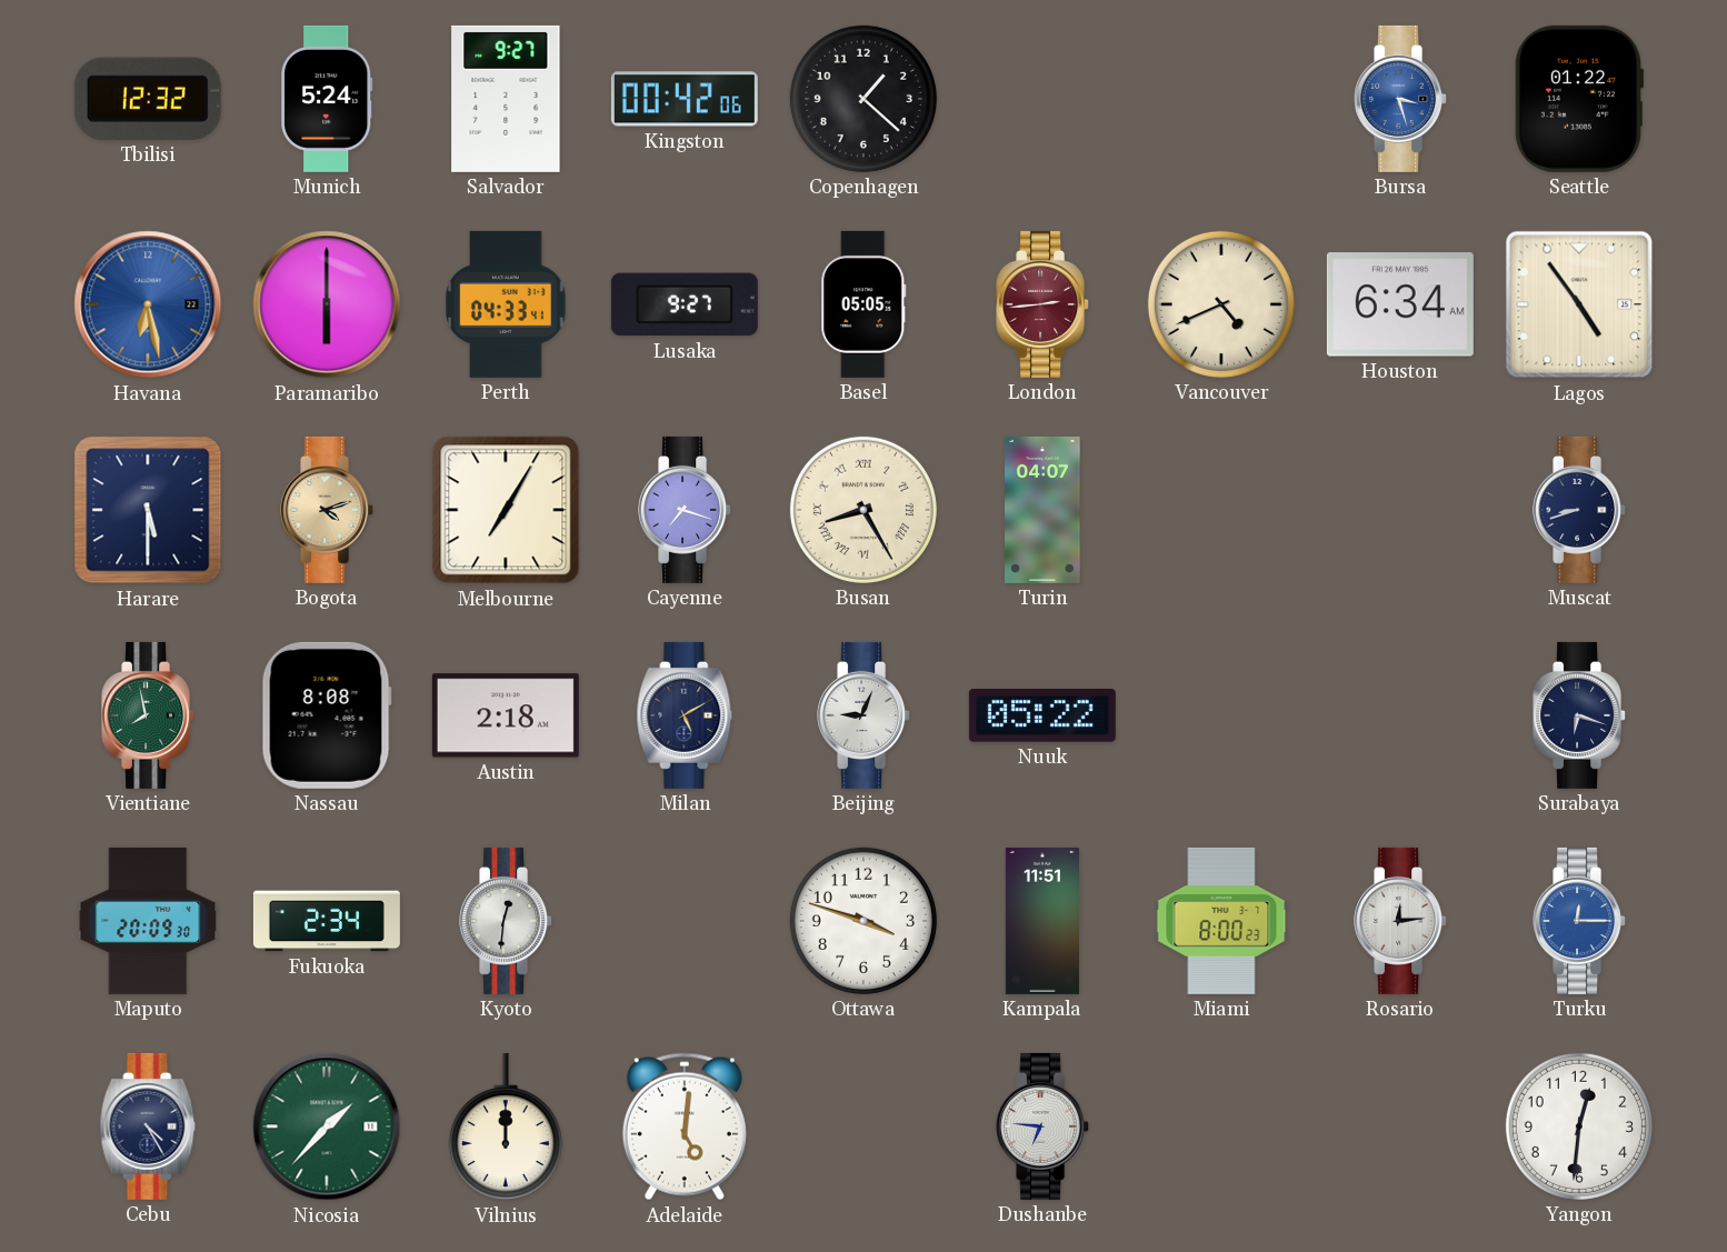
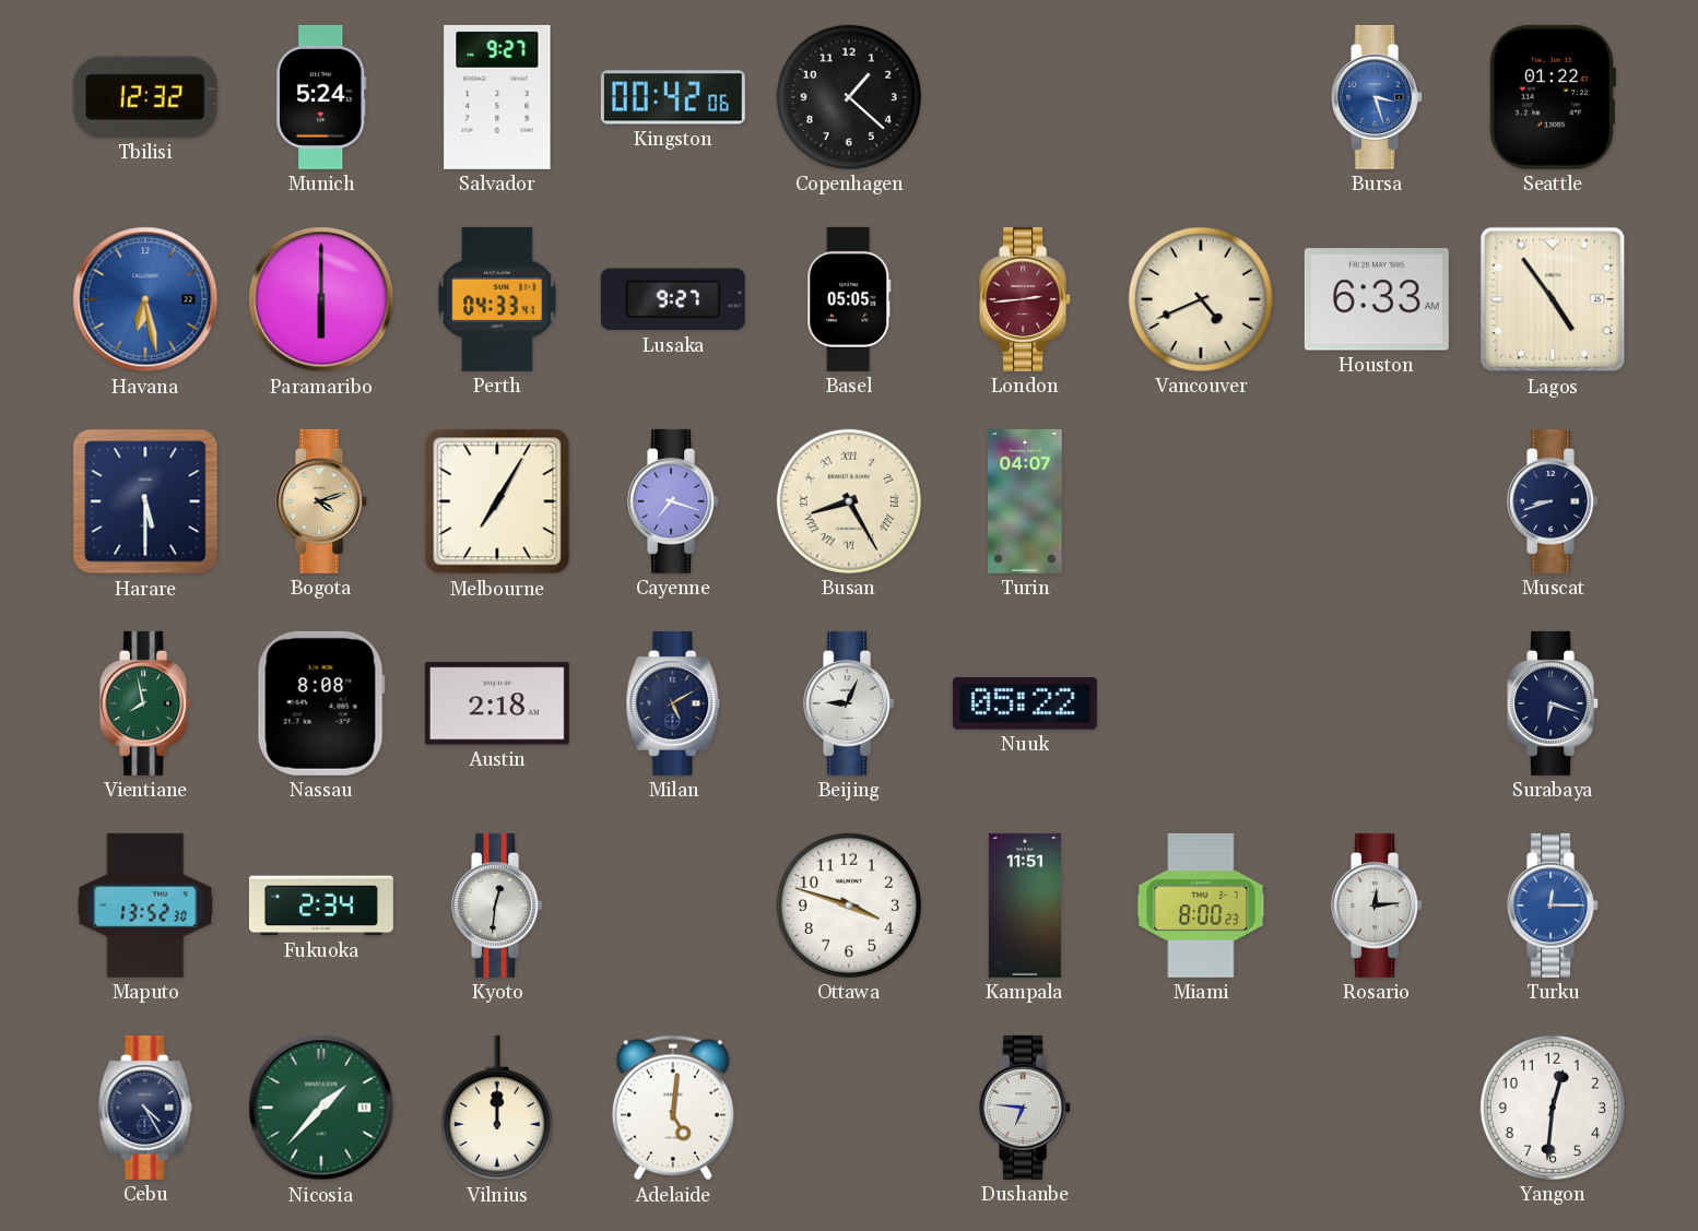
Houston: 6:34 -> 6:33 (1377, 299)
Maputo: 20:09 -> 13:52 (145, 906)
